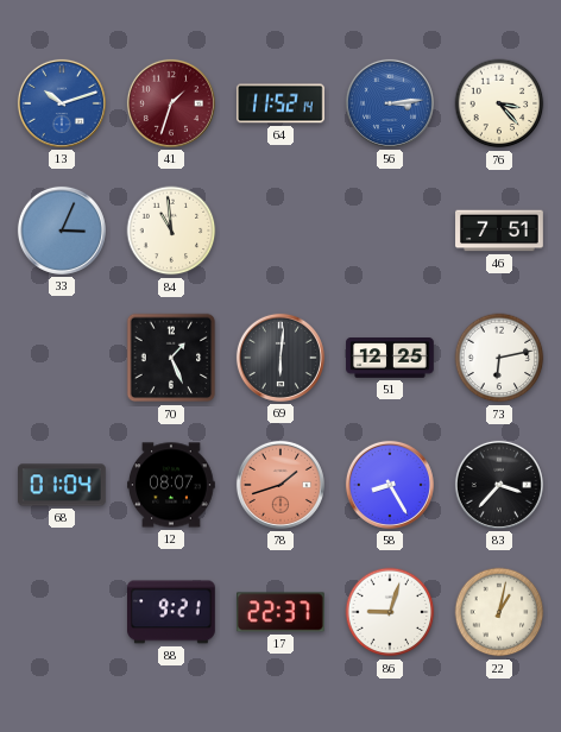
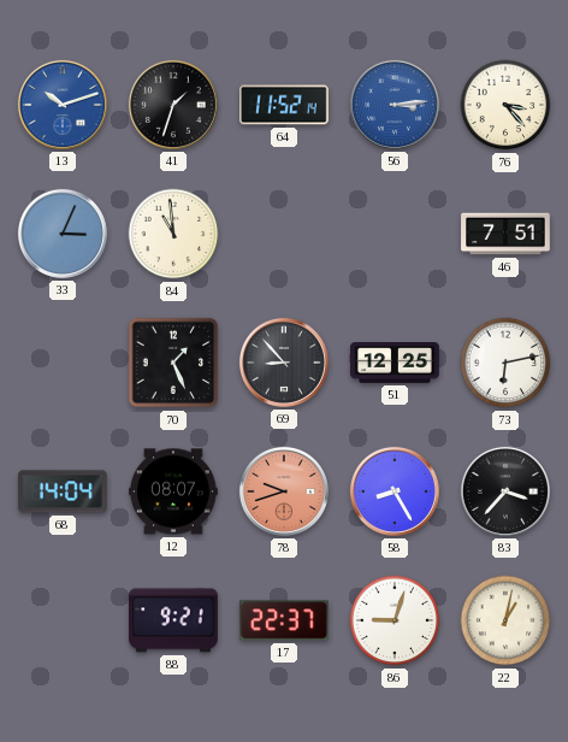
41 dial: burgundy -> black (173, 105)
69: 6:01 -> 8:53 (284, 363)
68: 01:04 -> 14:04 (64, 491)
78: 1:42 -> 9:42 (284, 491)
